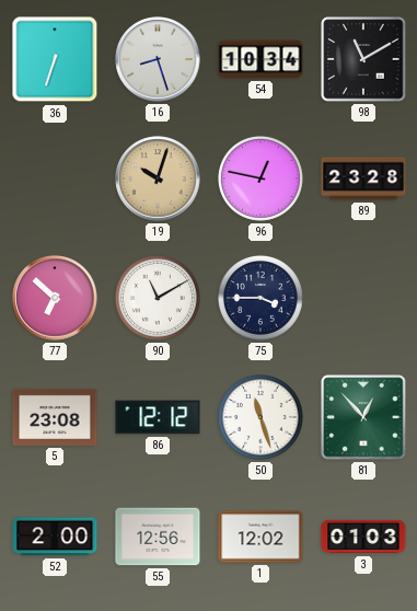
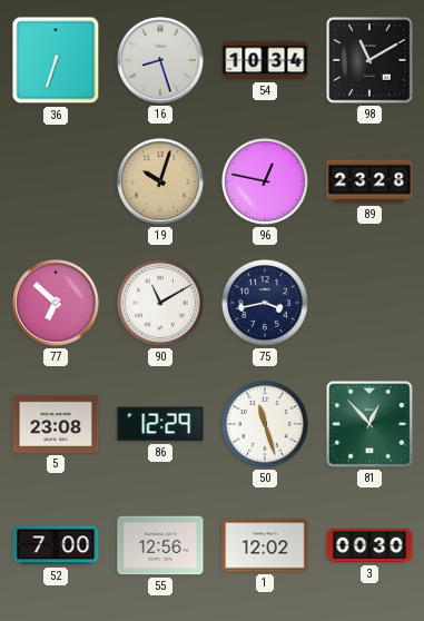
75: 3:45 -> 3:43 (265, 303)
86: 12:12 -> 12:29 (160, 424)
52: 2:00 -> 7:00 (56, 545)
3: 01:03 -> 00:30 (369, 545)
